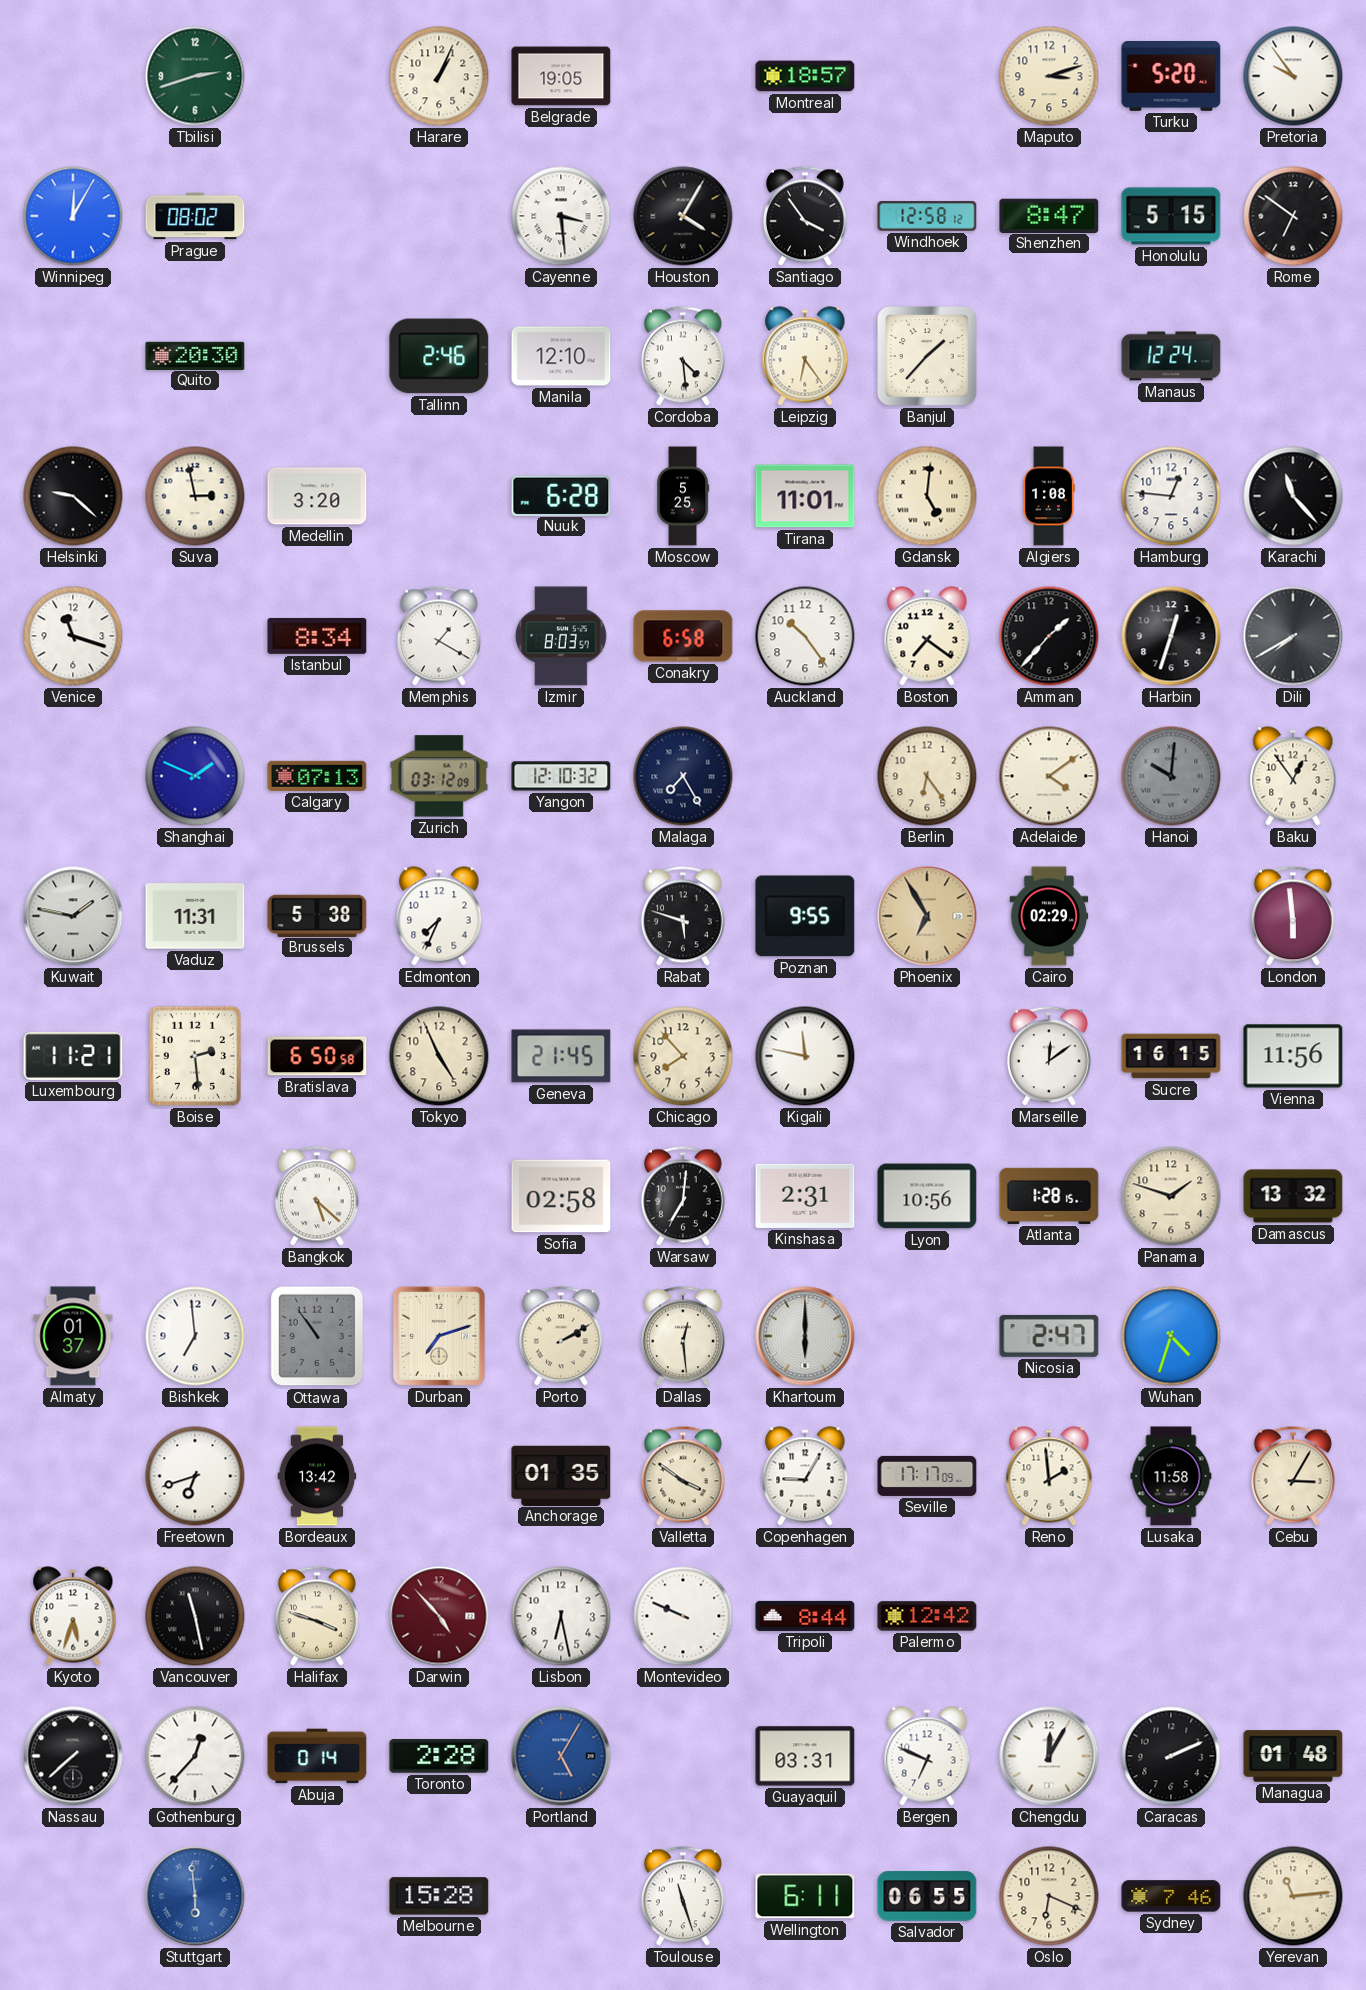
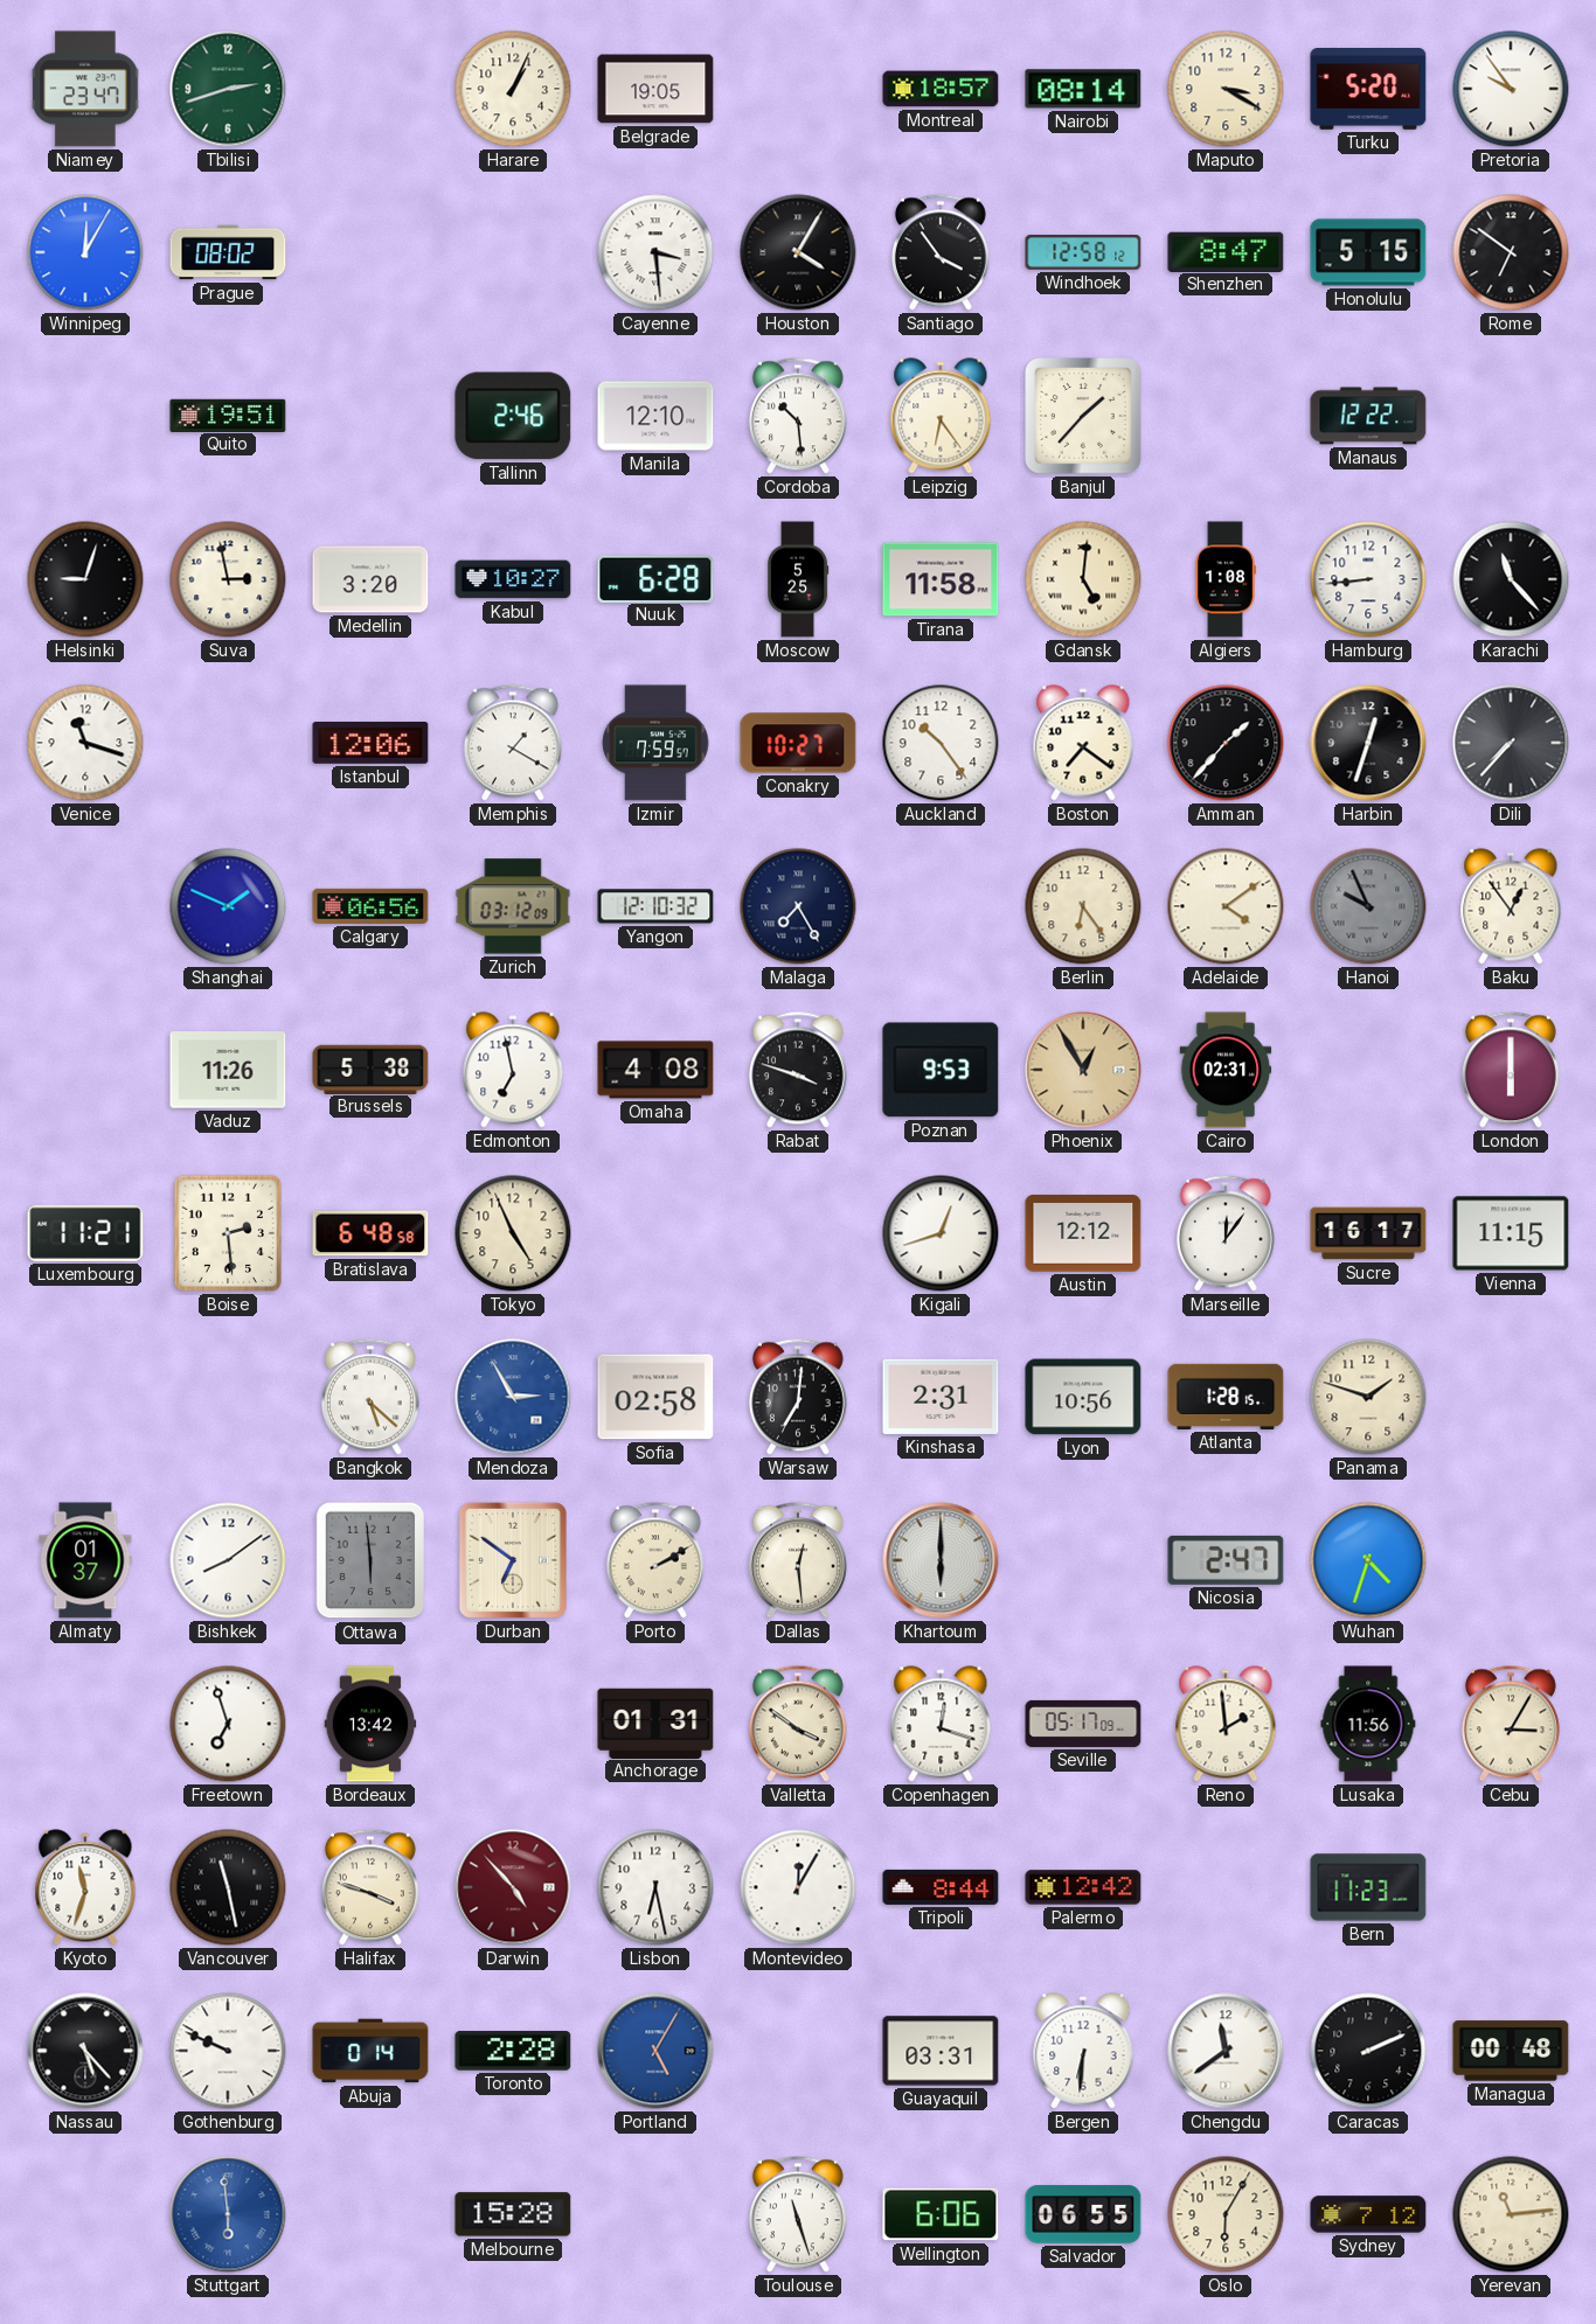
Niamey: none -> 23:47 (85, 89)
Nairobi: none -> 08:14 (1083, 89)
Maputo: 3:12 -> 3:20 (1226, 89)
Quito: 20:30 -> 19:51 (228, 415)
Cordoba: 4:29 -> 10:29 (798, 416)
Manaus: 12:24 -> 12:22 (1368, 416)
Helsinki: 9:22 -> 9:03 (85, 579)
Kabul: none -> 10:27 (513, 579)
Tirana: 11:01 -> 11:58 (941, 579)
Hamburg: 12:46 -> 8:44 (1368, 579)
Istanbul: 8:34 -> 12:06 (370, 743)
Izmir: 8:03 -> 7:59 (655, 743)
Conakry: 6:58 -> 10:27 (798, 743)
Dili: 7:40 -> 7:37 (1511, 743)
Calgary: 07:13 -> 06:56 (370, 906)
Hanoi: 10:01 -> 9:56 (1368, 906)
Kuwait: 1:47 -> none (73, 916)
Vaduz: 11:31 -> 11:26 (228, 1070)
Edmonton: 7:34 -> 6:58 (513, 1070)
Omaha: none -> 4:08 (655, 1070)
Rabat: 5:48 -> 3:48 (798, 1070)
Poznan: 9:55 -> 9:53 (941, 1070)
Phoenix: 6:55 -> 12:55 (1083, 1070)
Cairo: 02:29 -> 02:31 (1226, 1070)
London: 5:59 -> 6:00 (1511, 1070)
Bratislava: 6:50 -> 6:48 (370, 1233)
Geneva: 21:45 -> none (561, 1056)
Chicago: 7:53 -> none (683, 1056)
Kigali: 11:47 -> 12:42 (941, 1233)
Austin: none -> 12:12 (1083, 1233)
Marseille: 12:09 -> 12:06 (1226, 1233)
Sucre: 16:15 -> 16:17 (1368, 1233)
Vienna: 11:56 -> 11:15 (1511, 1233)
Mendoza: none -> 2:55 (513, 1397)
Damascus: 13:32 -> none (1293, 1196)
Bishkek: 6:59 -> 8:09 (228, 1560)
Ottawa: 10:54 -> 5:59 (370, 1560)
Durban: 7:12 -> 6:51 (513, 1560)
Freetown: 6:42 -> 6:57 (228, 1724)
Anchorage: 01:35 -> 01:31 (655, 1723)
Copenhagen: 9:05 -> 12:18 (941, 1724)
Seville: 17:17 -> 05:17 (1083, 1724)
Lusaka: 11:58 -> 11:56 (1368, 1724)
Kyoto: 5:33 -> 11:33 (85, 1887)
Montevideo: 9:49 -> 12:05 (798, 1887)
Bern: none -> 11:23 (1368, 1887)
Nassau: 7:38 -> 5:23 (85, 2051)
Gothenburg: 12:37 -> 9:49 (228, 2051)
Bergen: 6:49 -> 6:31 (1083, 2051)
Chengdu: 12:05 -> 11:39 (1226, 2051)
Managua: 01:48 -> 00:48 (1511, 2051)
Wellington: 6:11 -> 6:06 (941, 2214)
Oslo: 6:19 -> 6:05 (1226, 2214)
Sydney: 7:46 -> 7:12 (1368, 2214)
